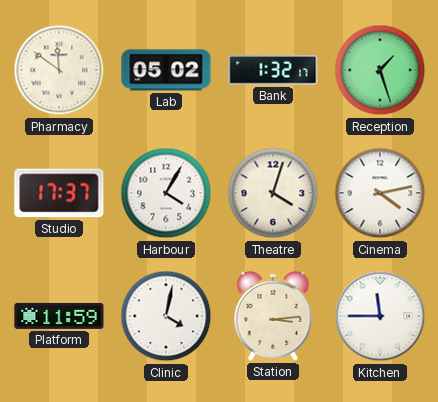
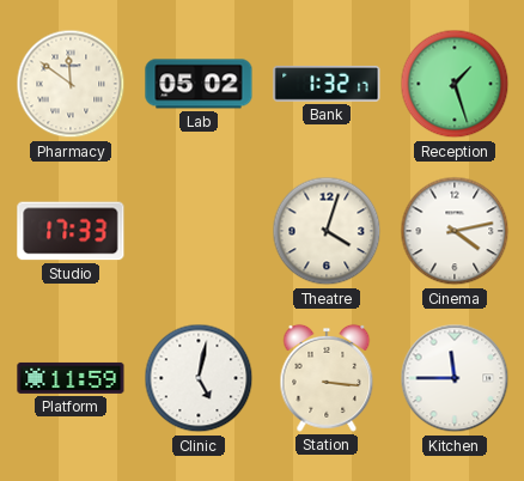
Studio: 17:37 -> 17:33 (71, 231)
Harbour: 4:05 -> none (166, 193)
Clinic: 4:02 -> 5:02 (199, 378)
Station: 3:14 -> 3:16 (327, 378)
